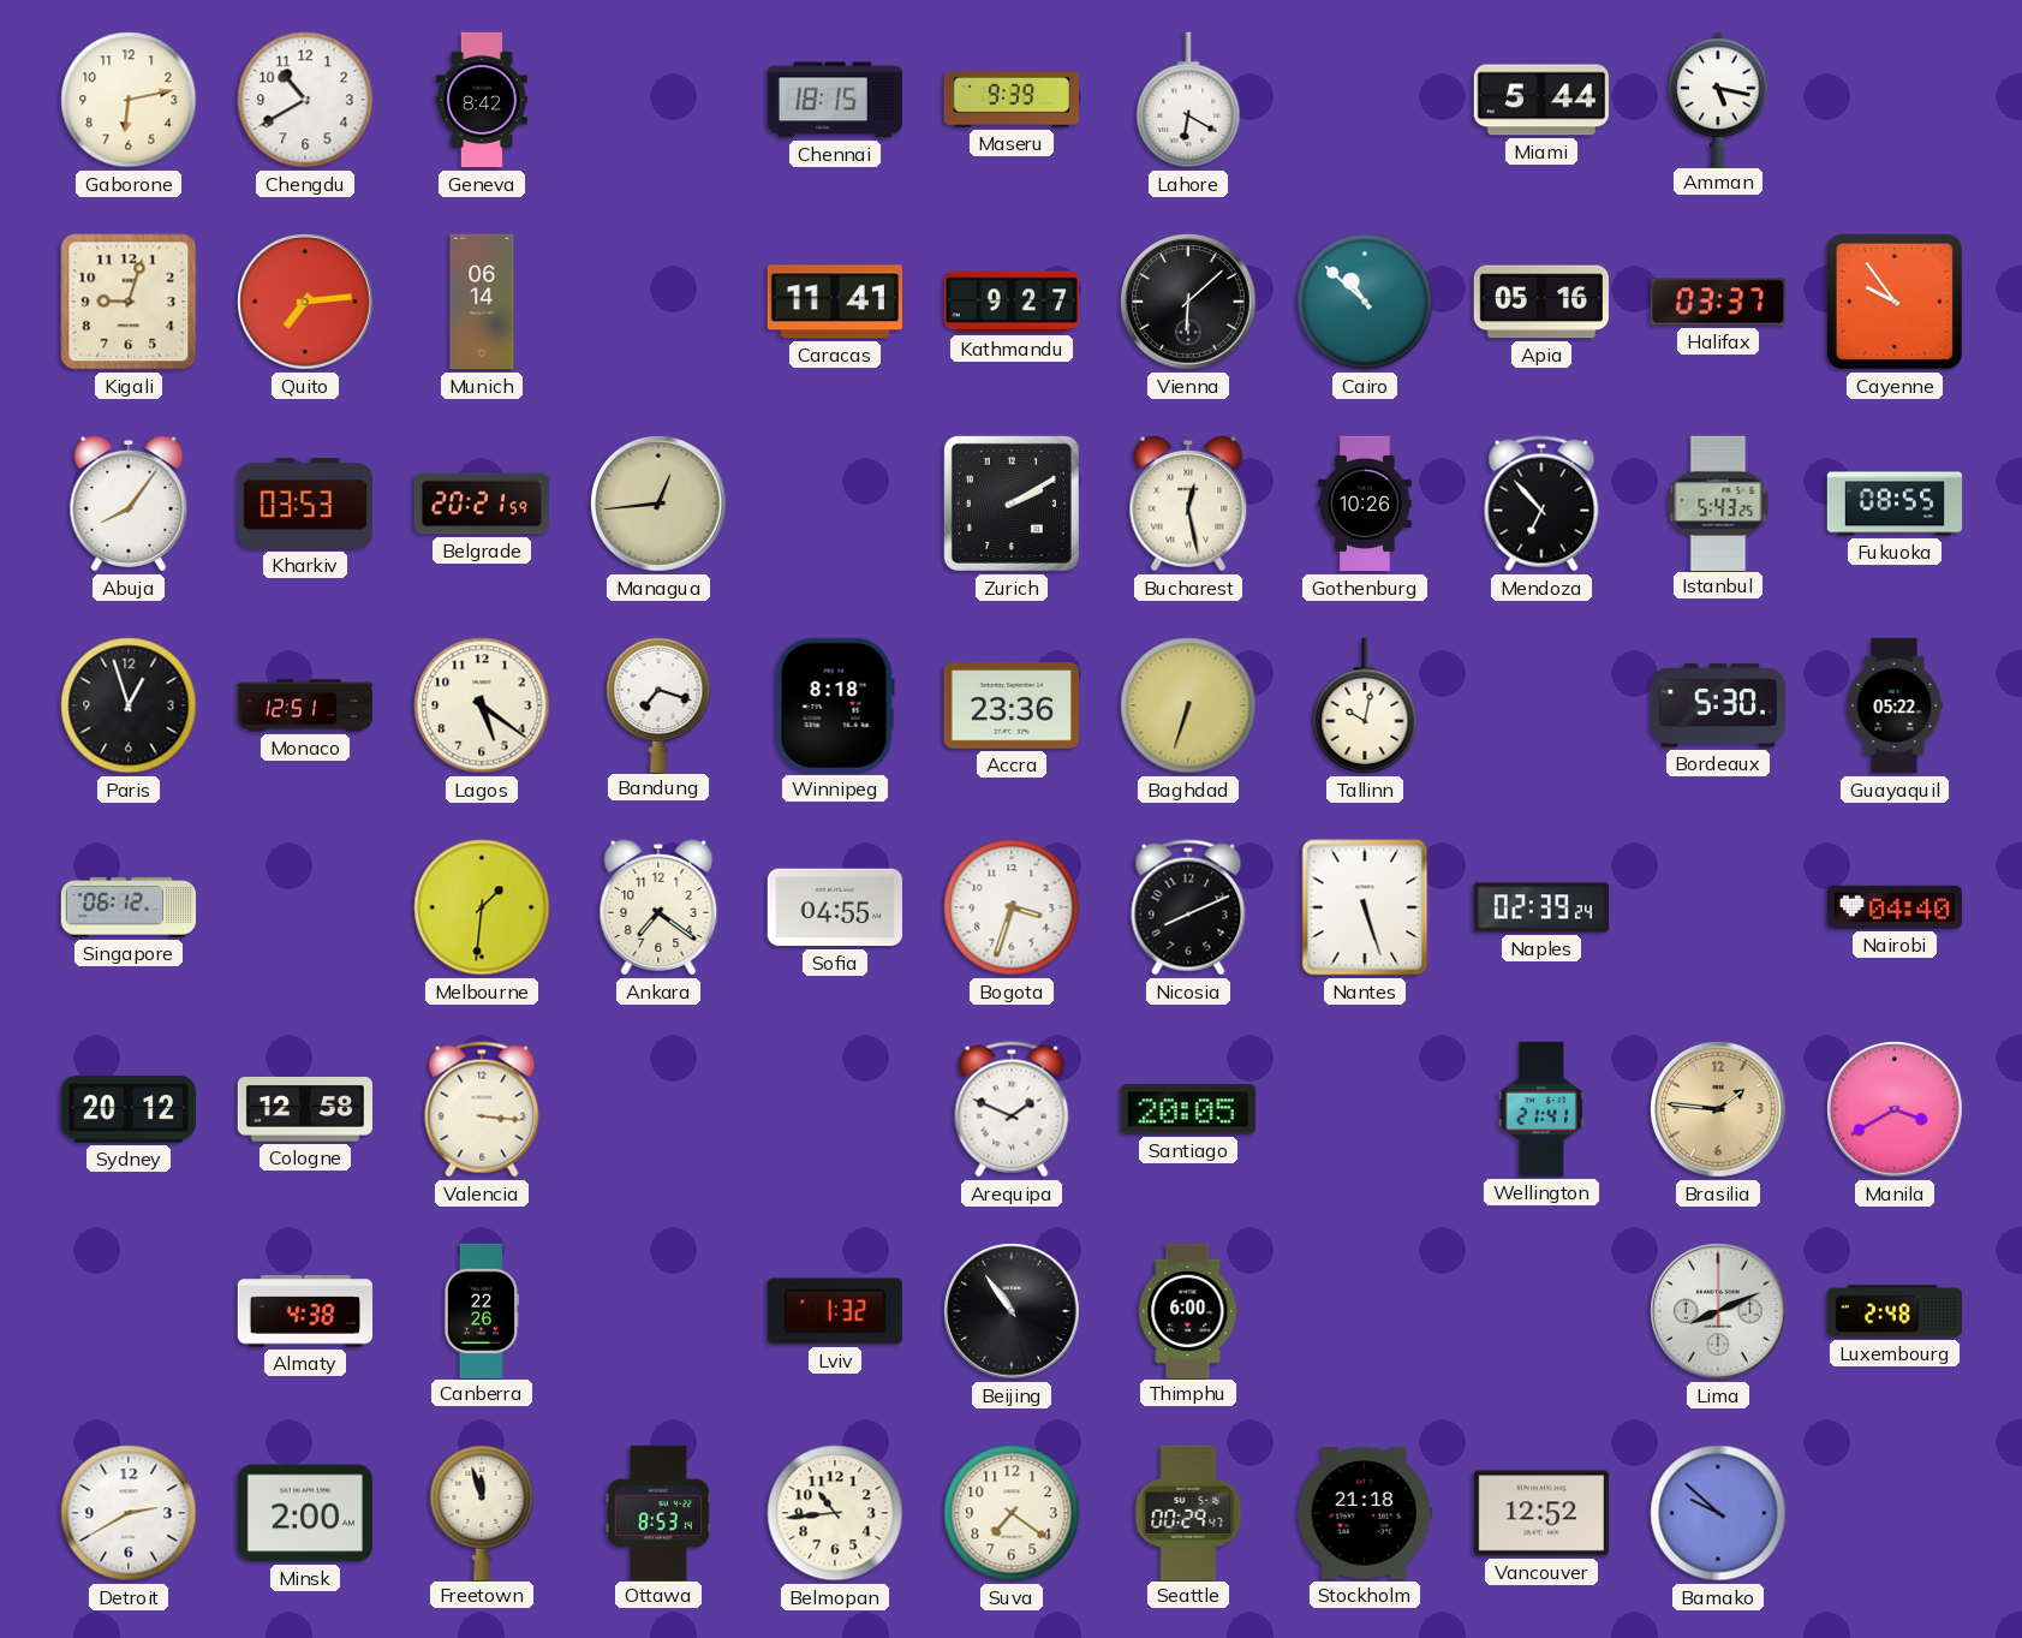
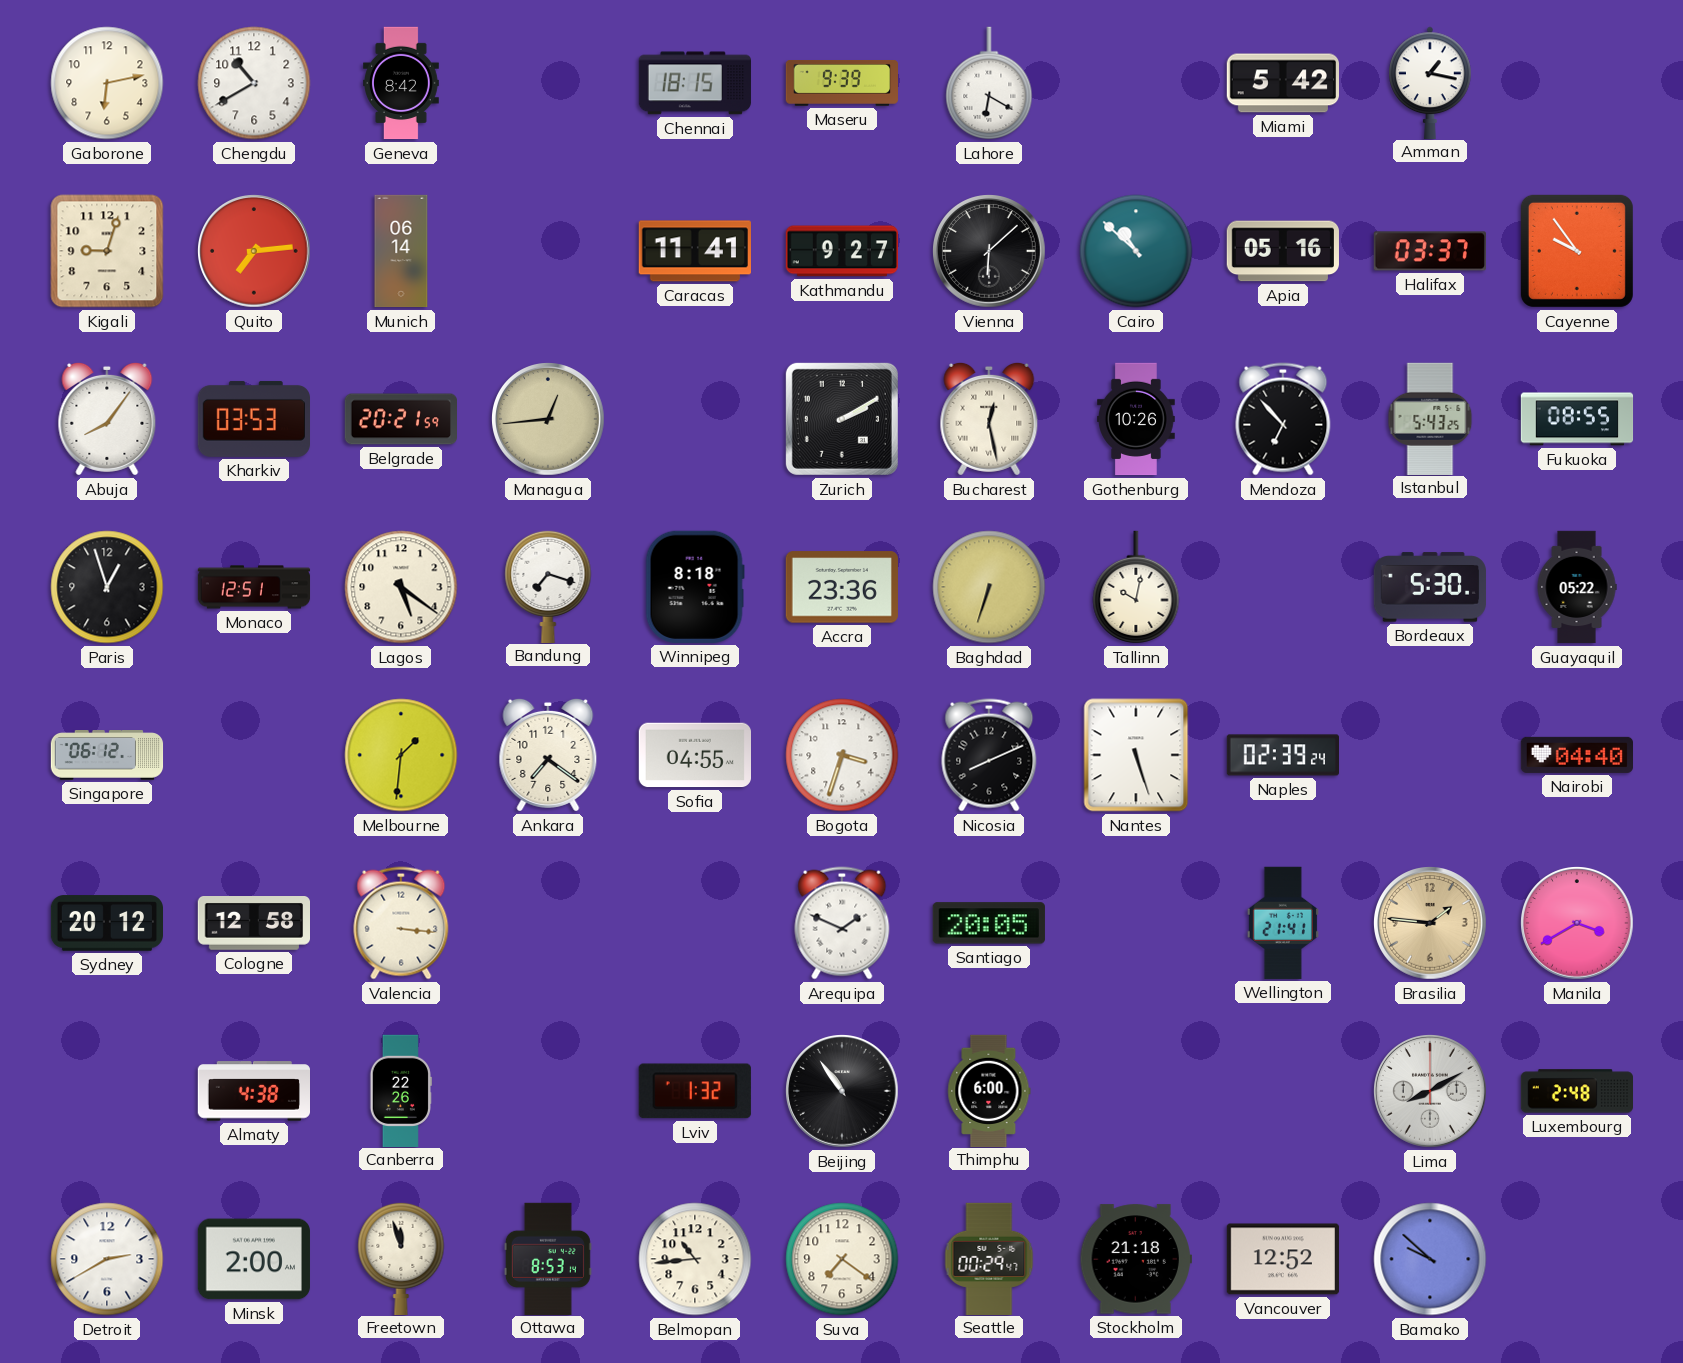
Miami: 5:44 -> 5:42 (1282, 83)
Amman: 5:17 -> 1:17 (1430, 82)
Lima: 8:11 -> 8:10 (1431, 1092)
